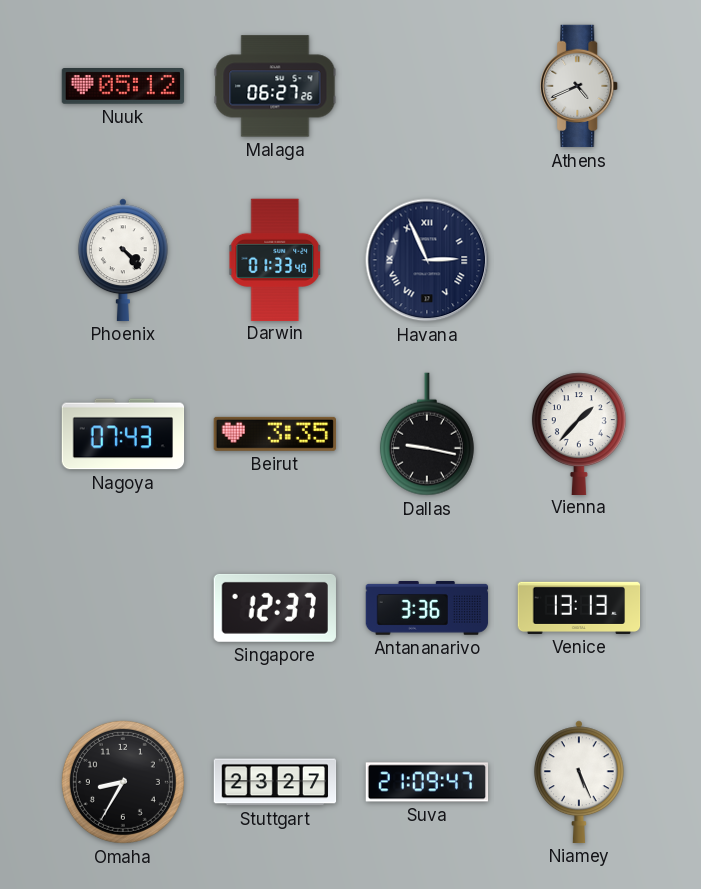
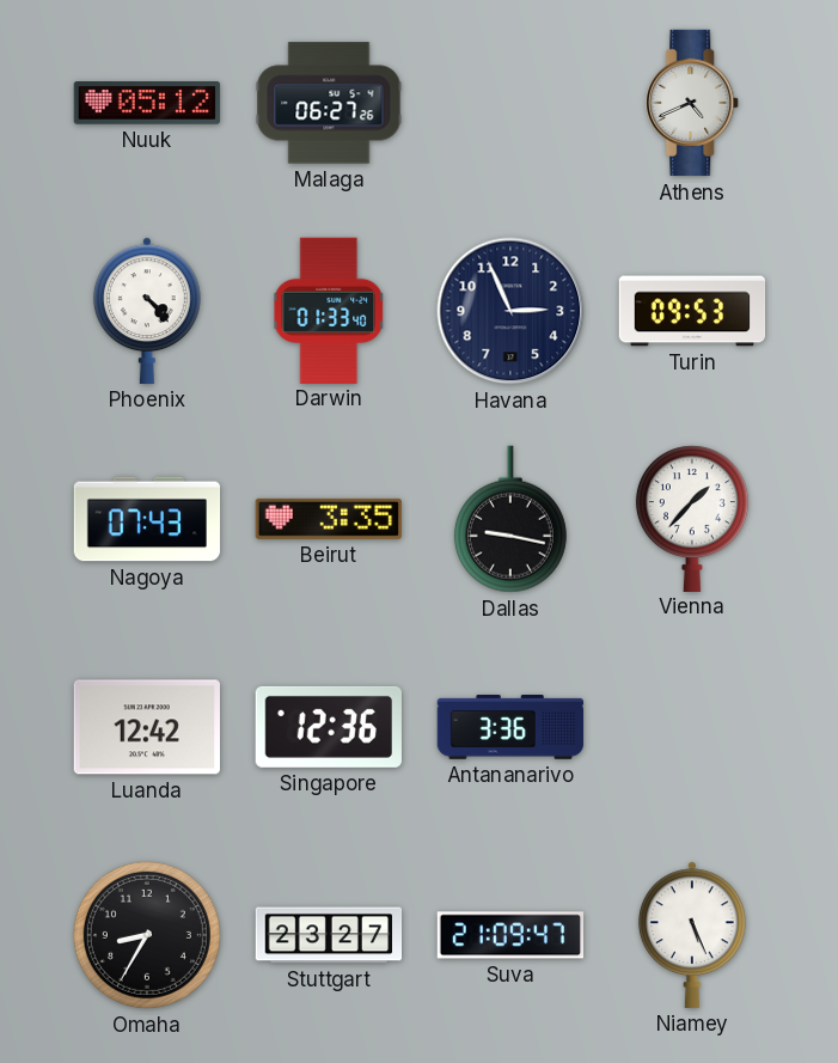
Havana numerals: Roman -> Arabic (510, 311)
Turin: none -> 09:53 (692, 311)
Luanda: none -> 12:42 (146, 727)
Singapore: 12:37 -> 12:36 (329, 727)
Venice: 13:13 -> none (579, 608)
